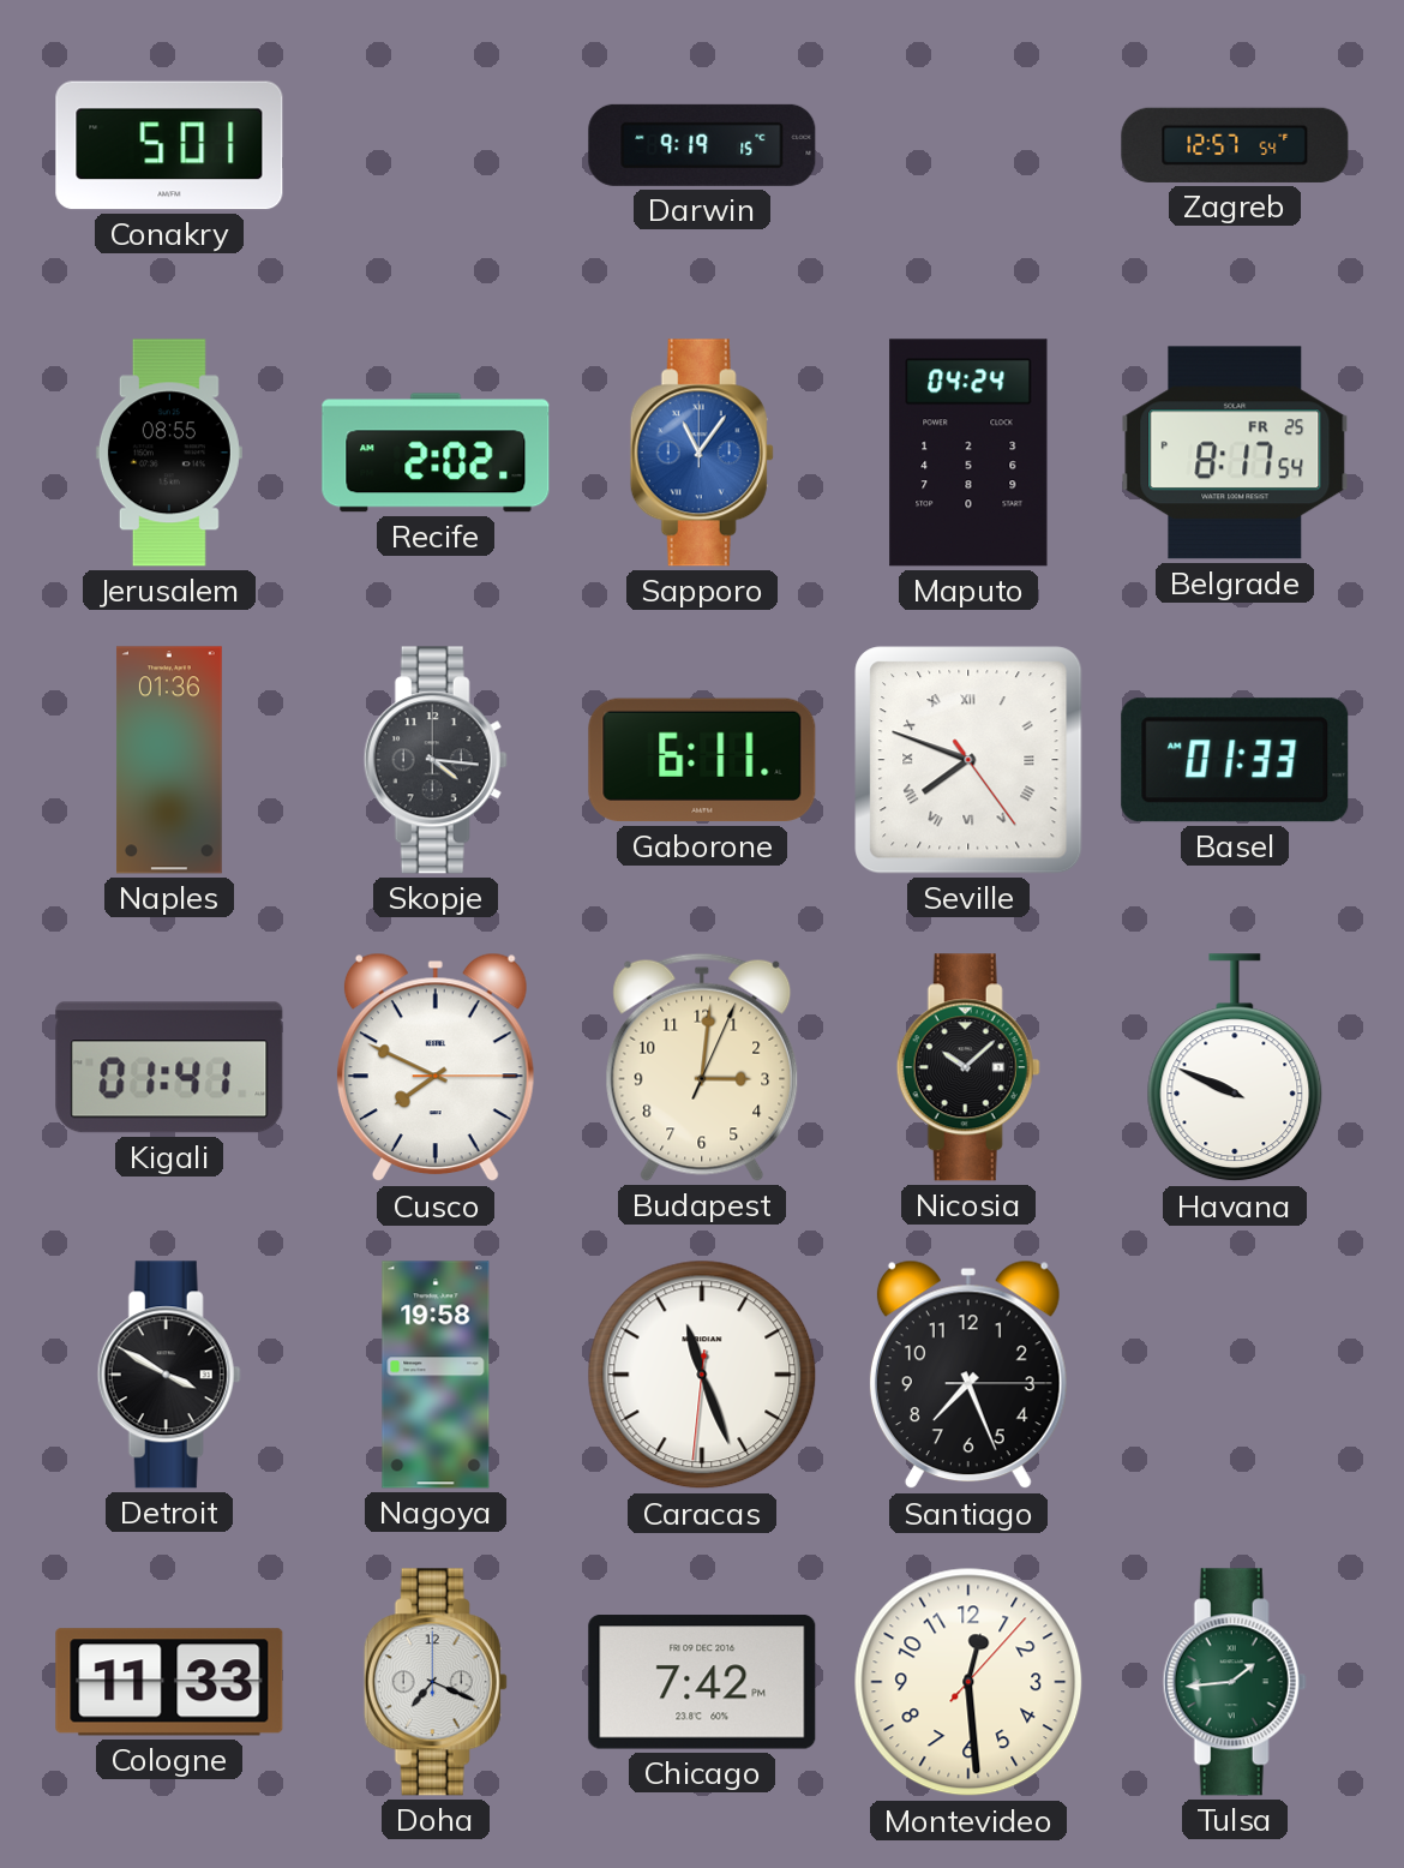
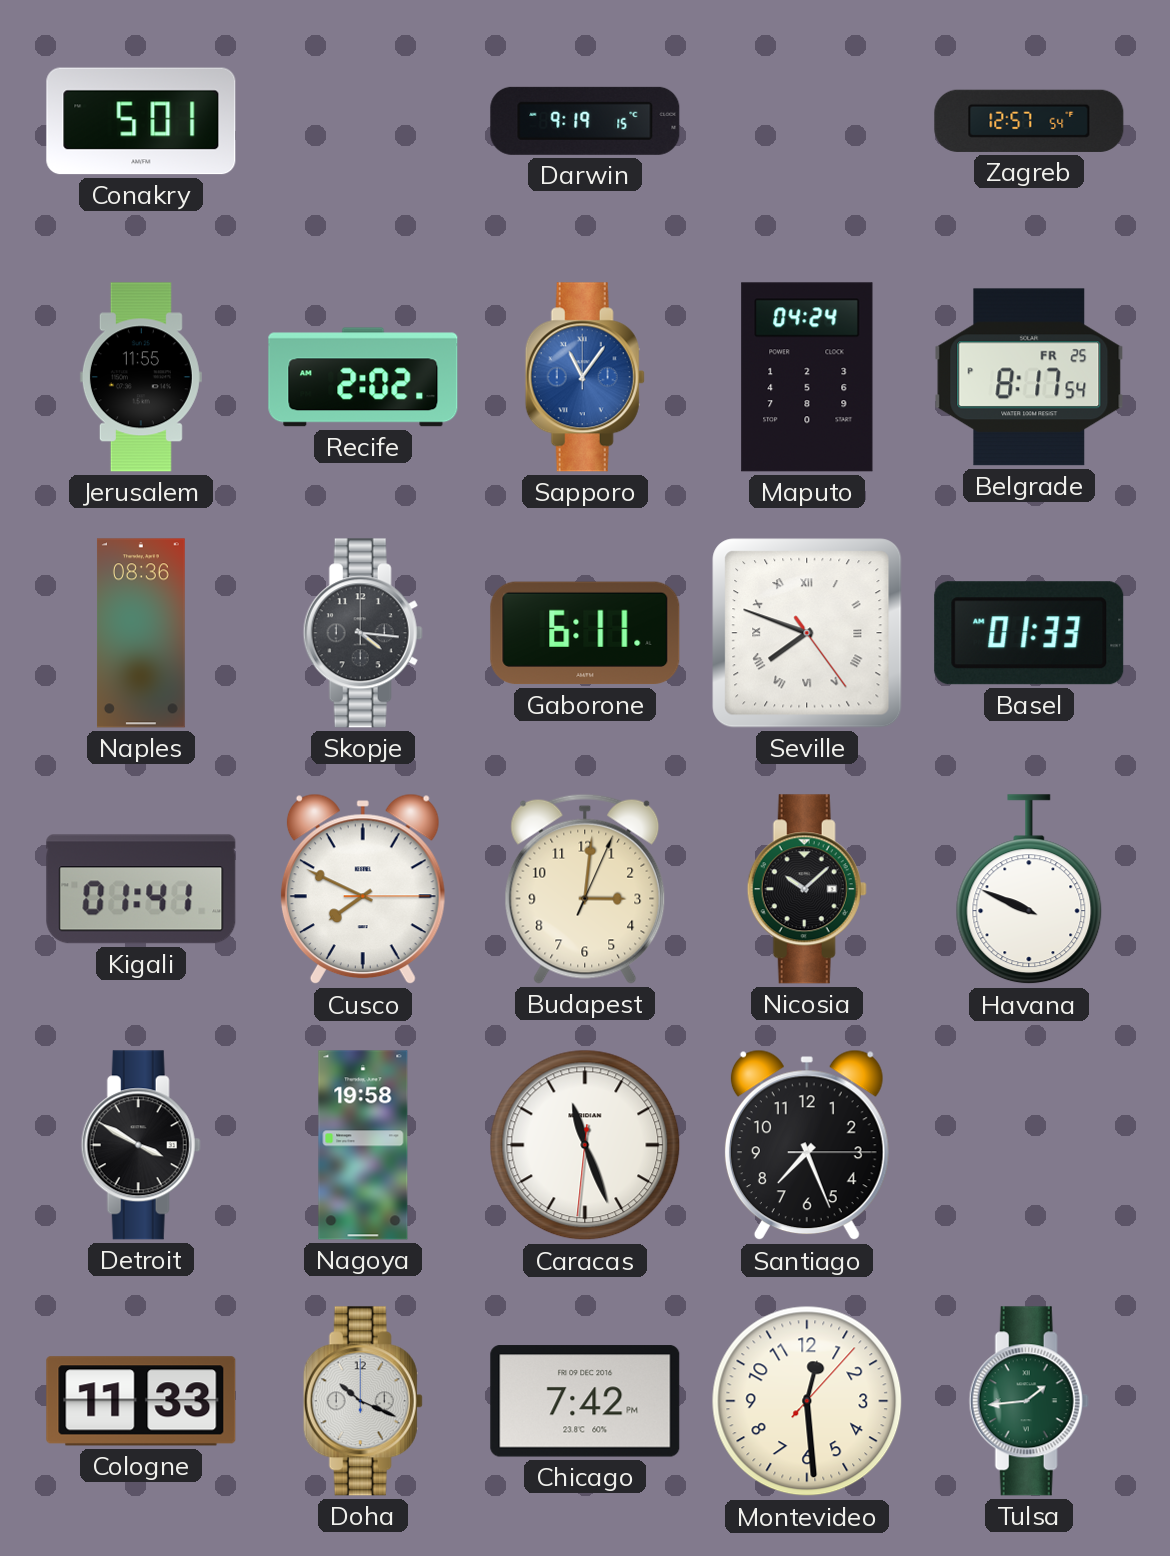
Jerusalem: 08:55 -> 11:55 (141, 377)
Naples: 01:36 -> 08:36 (141, 633)
Doha: 7:19 -> 10:19 (363, 1401)
